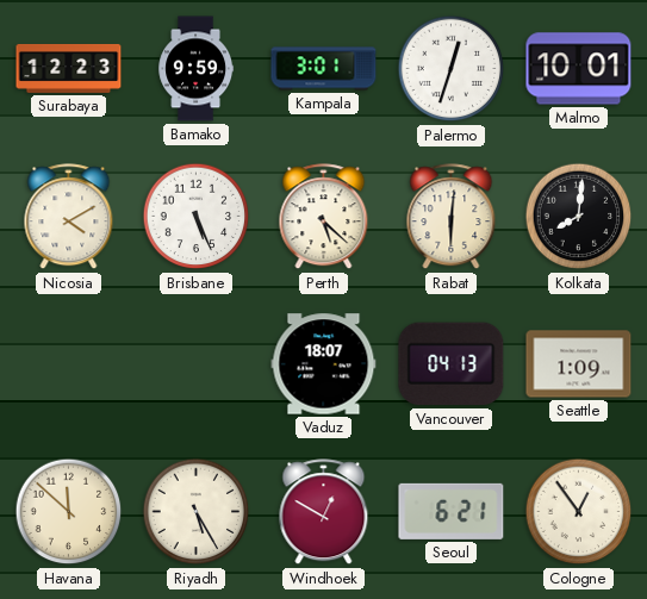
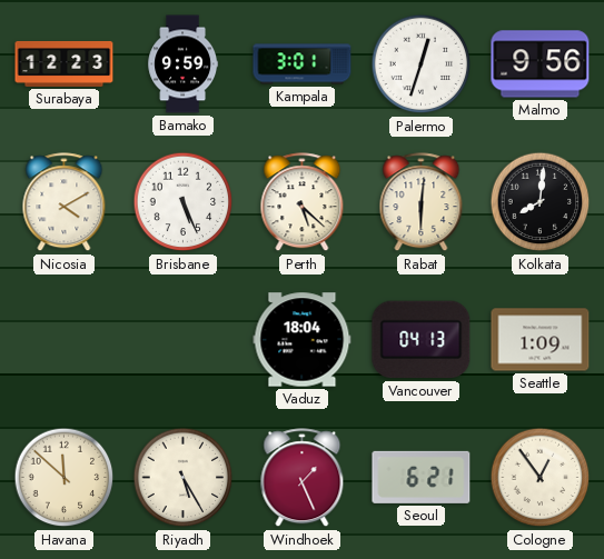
Malmo: 10:01 -> 9:56 (541, 64)
Vaduz: 18:07 -> 18:04 (303, 340)
Windhoek: 12:50 -> 1:26 (303, 478)
